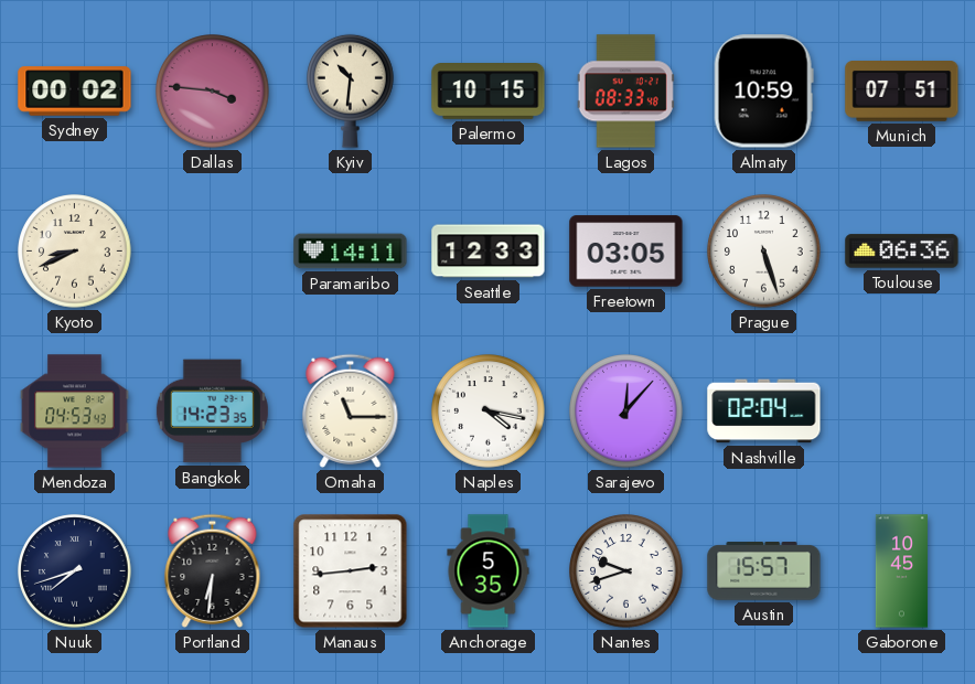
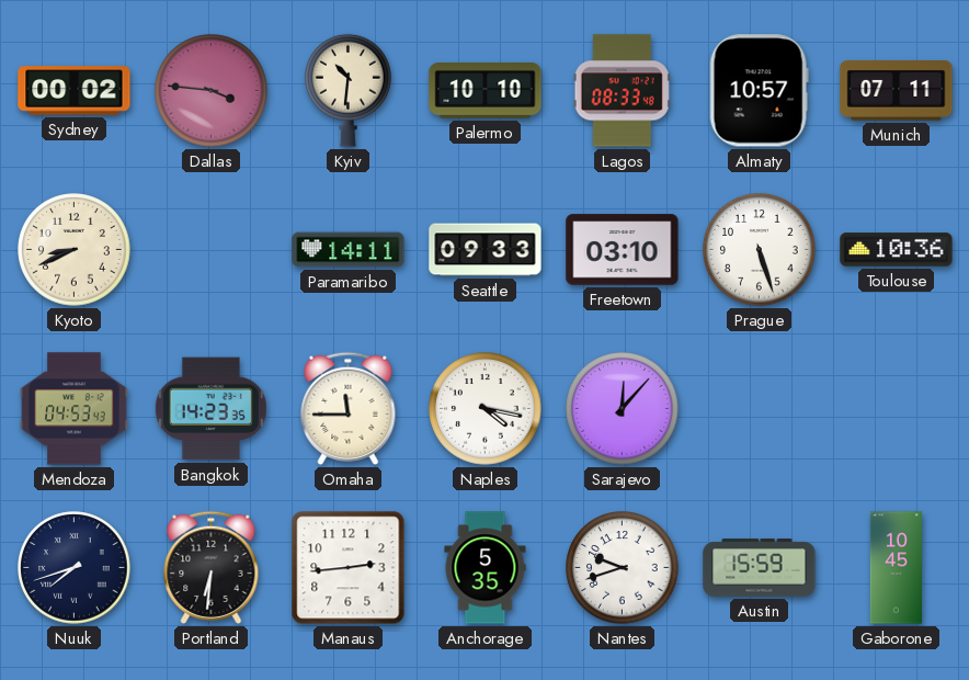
Palermo: 10:15 -> 10:10 (486, 91)
Almaty: 10:59 -> 10:57 (759, 91)
Munich: 07:51 -> 07:11 (897, 91)
Seattle: 12:33 -> 09:33 (486, 250)
Freetown: 03:05 -> 03:10 (623, 250)
Toulouse: 06:36 -> 10:36 (897, 250)
Omaha: 11:15 -> 11:45 (349, 408)
Nashville: 02:04 -> none (764, 412)
Austin: 15:57 -> 15:59 (760, 568)
